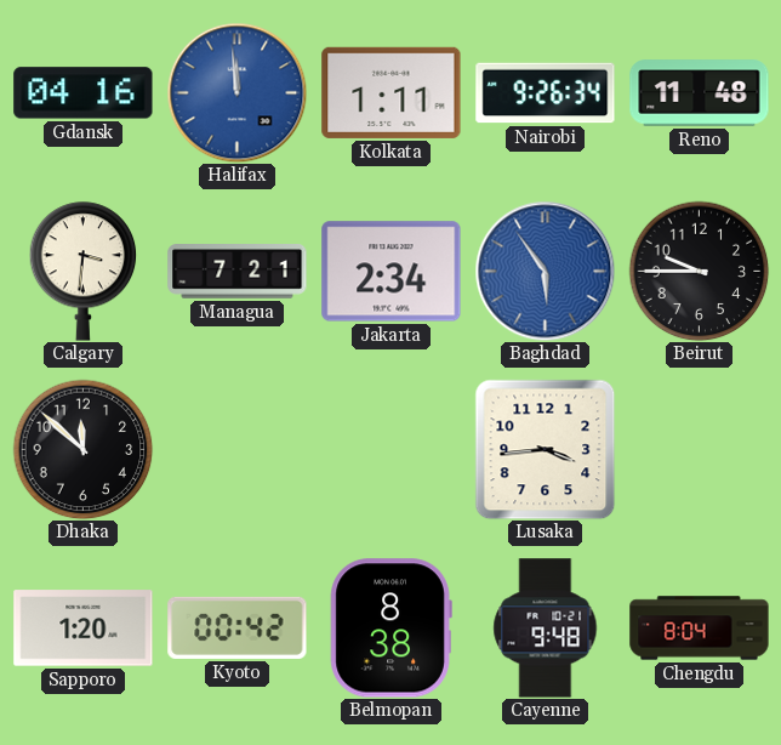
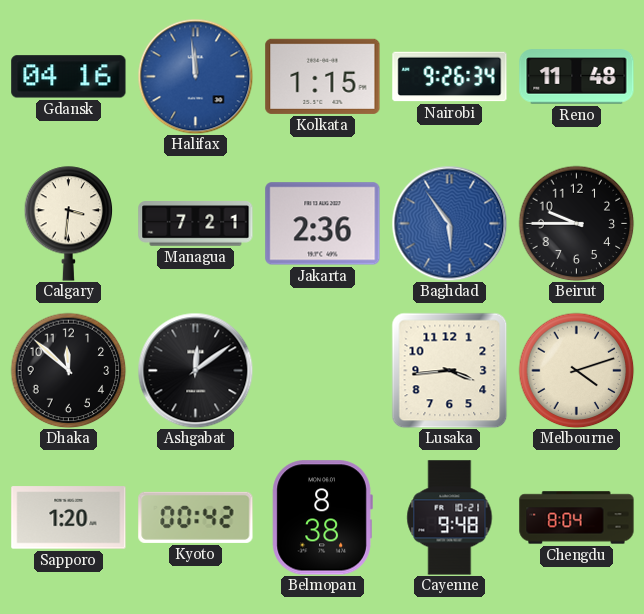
Kolkata: 1:11 -> 1:15 (323, 76)
Jakarta: 2:34 -> 2:36 (323, 224)
Ashgabat: none -> 12:09 (195, 370)
Melbourne: none -> 4:12 (576, 370)
